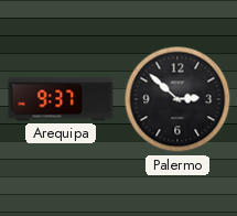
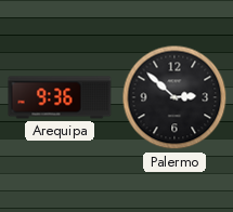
Arequipa: 9:37 -> 9:36 (60, 97)
